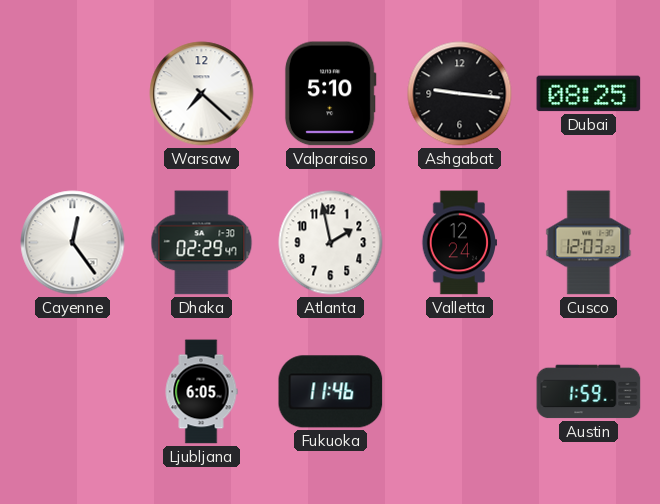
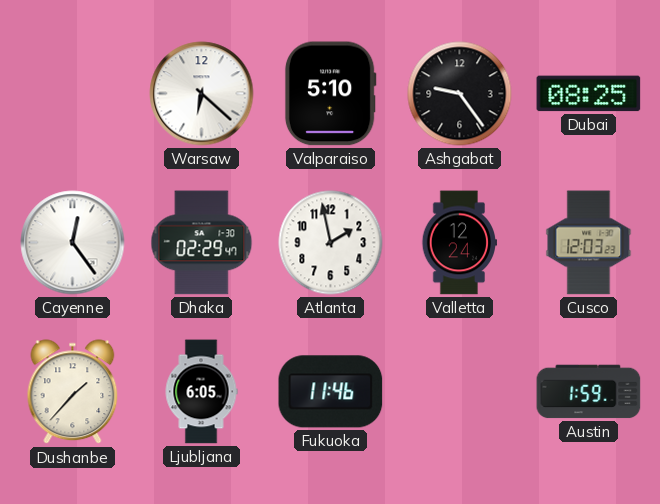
Warsaw: 7:22 -> 6:22 (202, 94)
Ashgabat: 9:16 -> 9:24 (460, 94)
Dushanbe: none -> 1:37 (73, 392)
